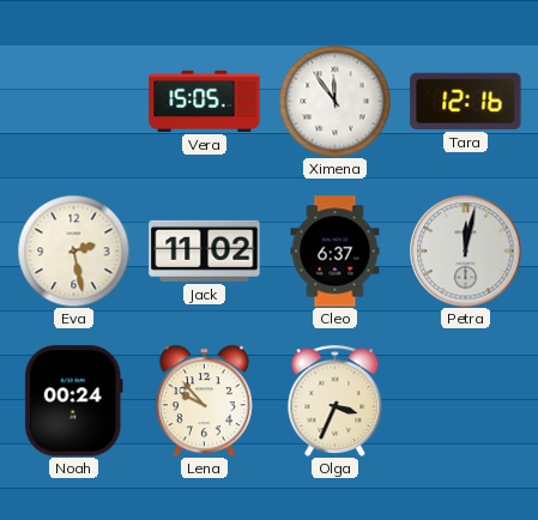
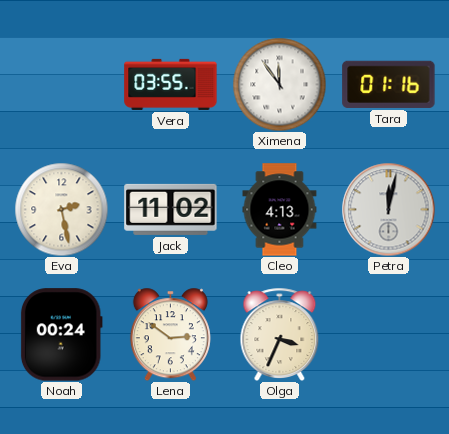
Vera: 15:05 -> 03:55 (171, 84)
Tara: 12:16 -> 01:16 (389, 84)
Cleo: 6:37 -> 4:13 (280, 210)
Lena: 9:53 -> 2:51 (170, 334)
